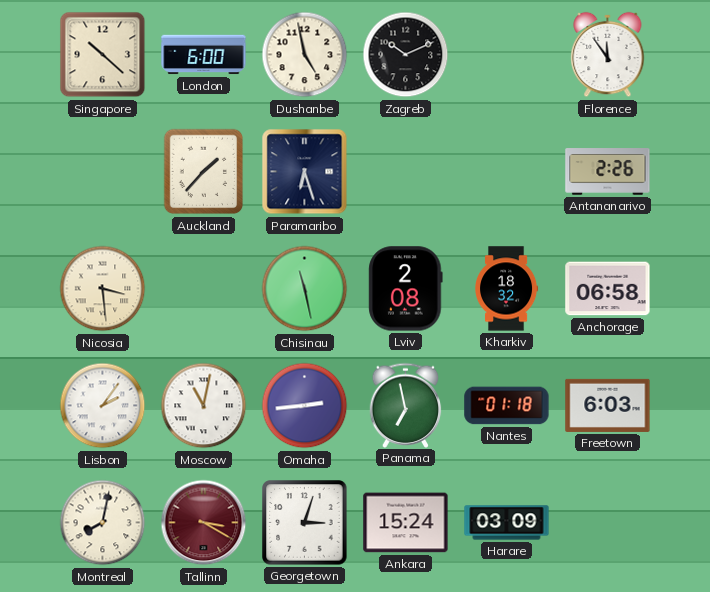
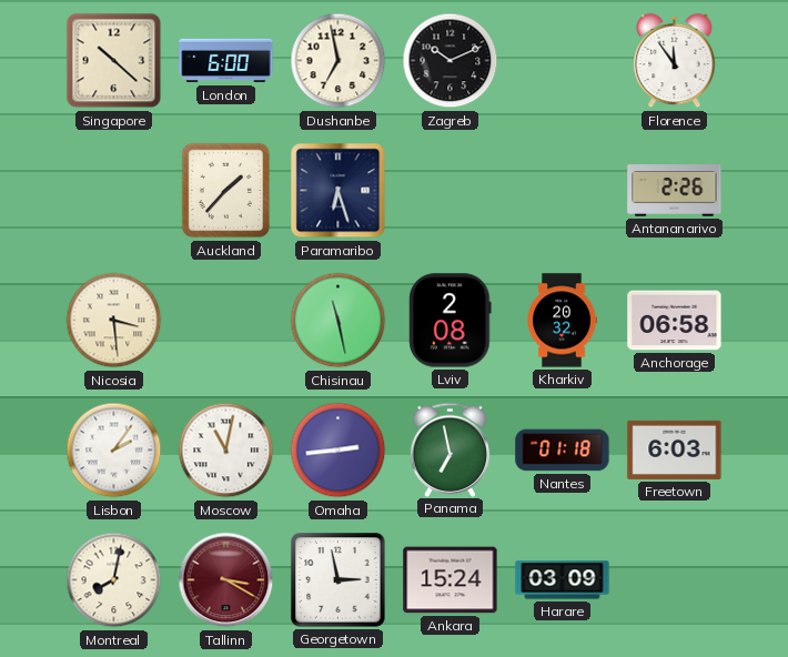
Dushanbe: 4:58 -> 6:58 (339, 61)
Kharkiv: 18:32 -> 20:32 (563, 321)
Georgetown: 3:03 -> 2:58 (339, 580)
